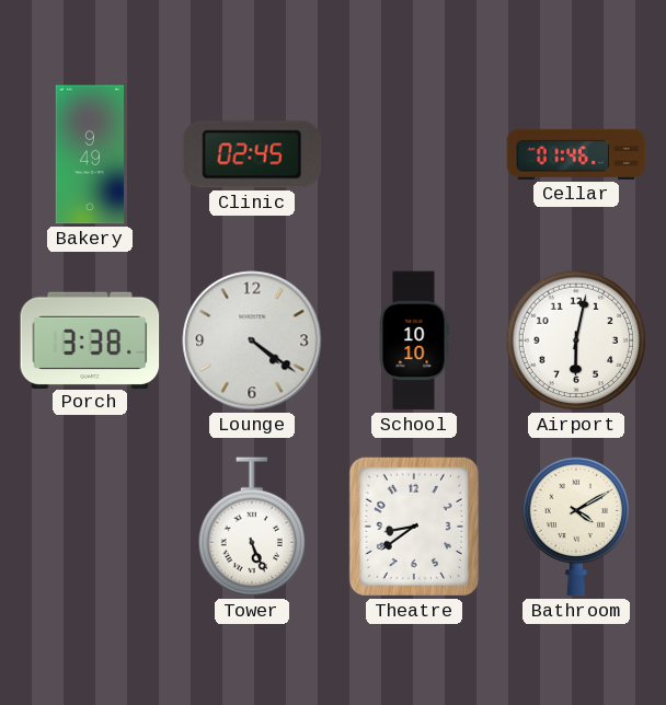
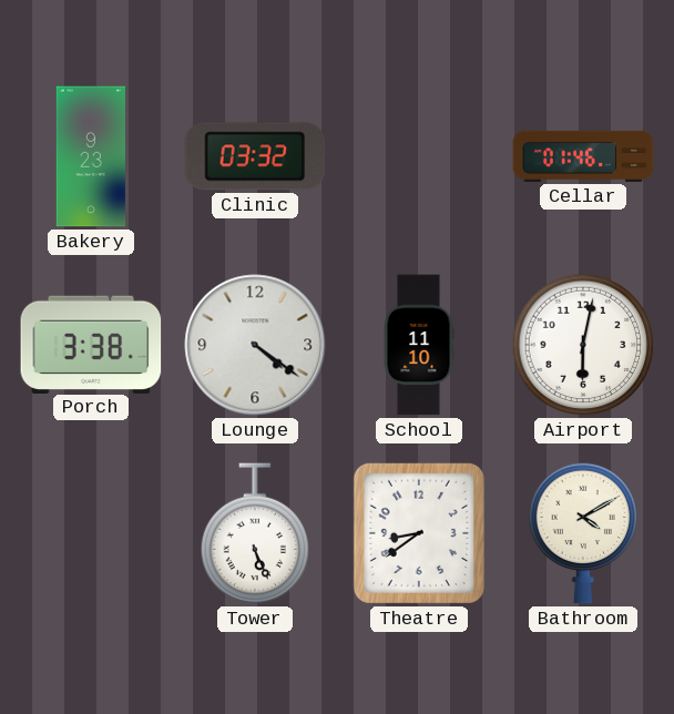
Bakery: 9:49 -> 9:23 (90, 156)
Clinic: 02:45 -> 03:32 (255, 156)
School: 10:10 -> 11:10 (419, 345)
